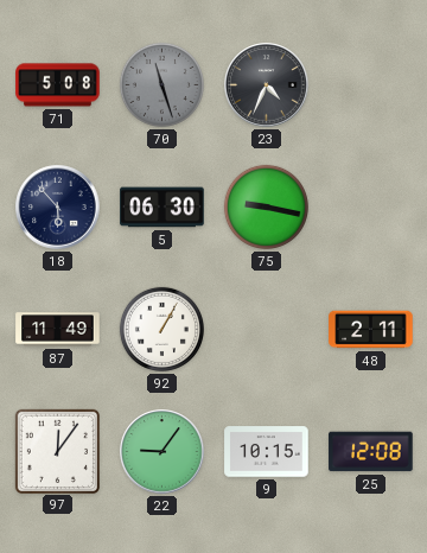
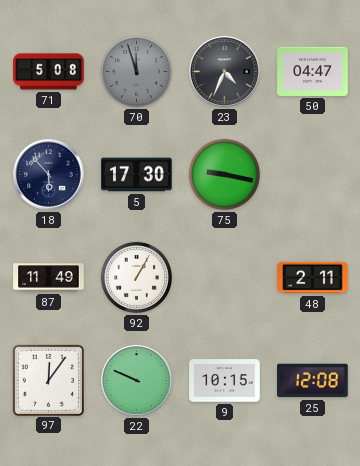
70: 11:27 -> 11:57 (136, 71)
50: none -> 04:47 (313, 71)
5: 06:30 -> 17:30 (137, 175)
22: 9:06 -> 9:49 (137, 381)
